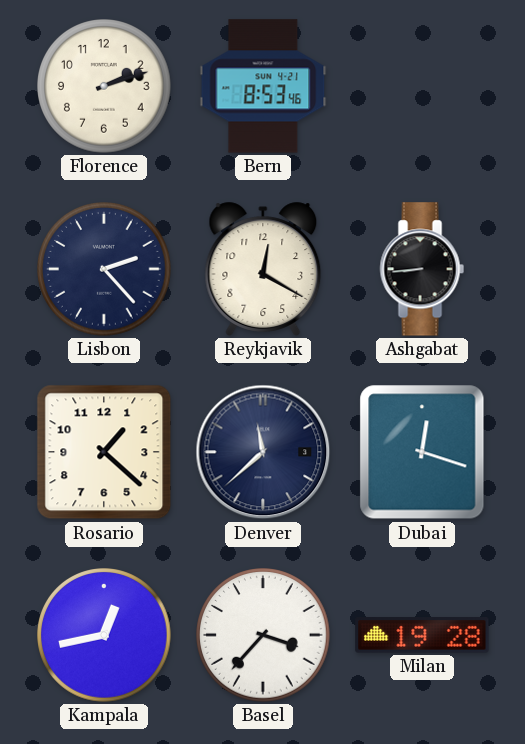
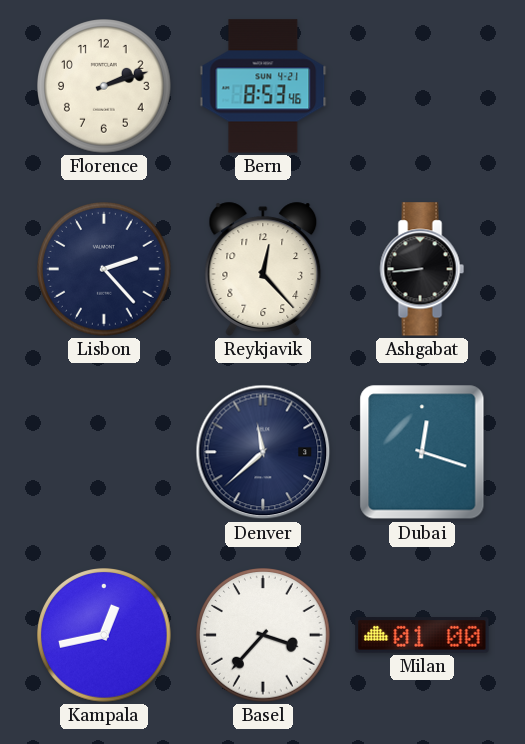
Reykjavik: 12:20 -> 12:23 (263, 269)
Rosario: 1:22 -> none (104, 452)
Milan: 19:28 -> 01:00 (422, 635)
